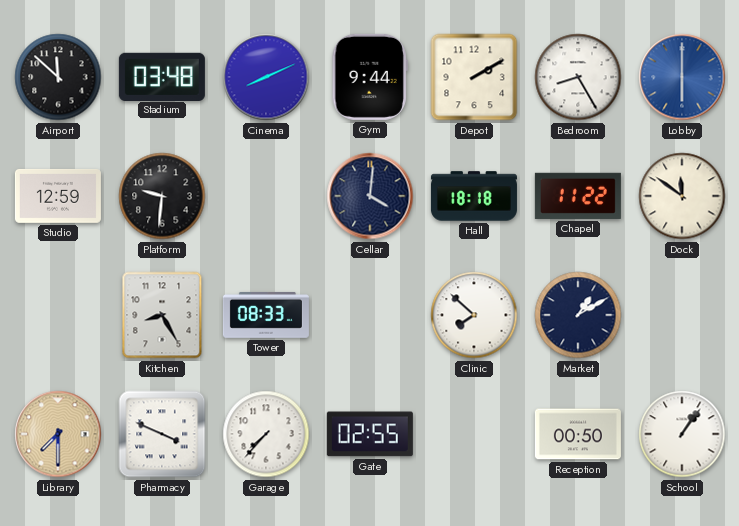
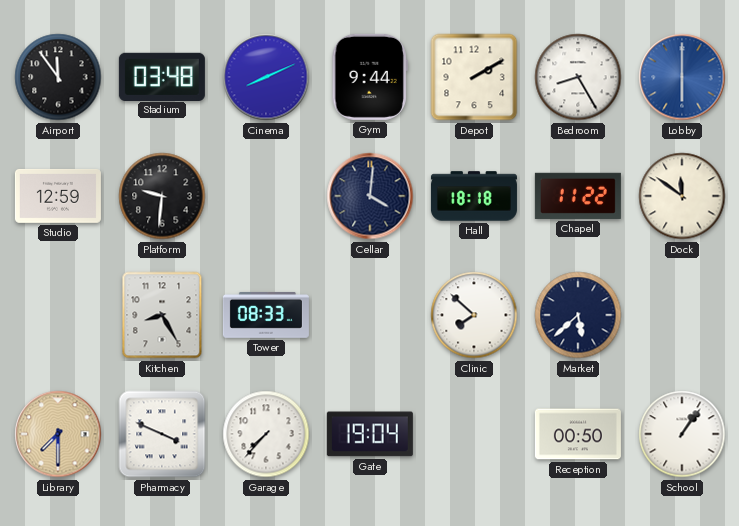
Airport: 11:52 -> 11:54 (58, 77)
Market: 1:10 -> 5:38 (578, 315)
Gate: 02:55 -> 19:04 (370, 434)
